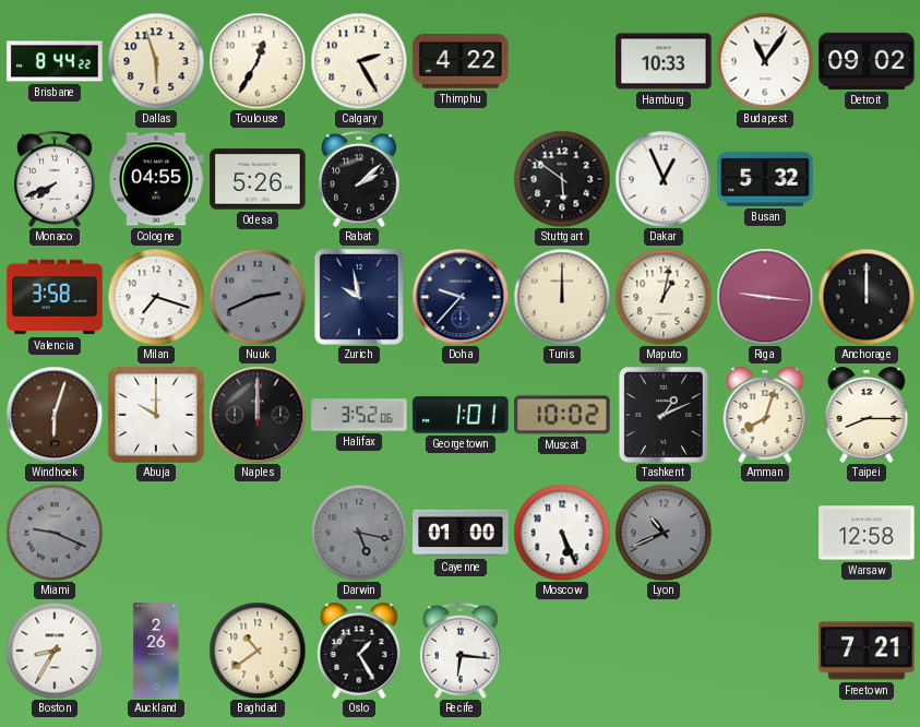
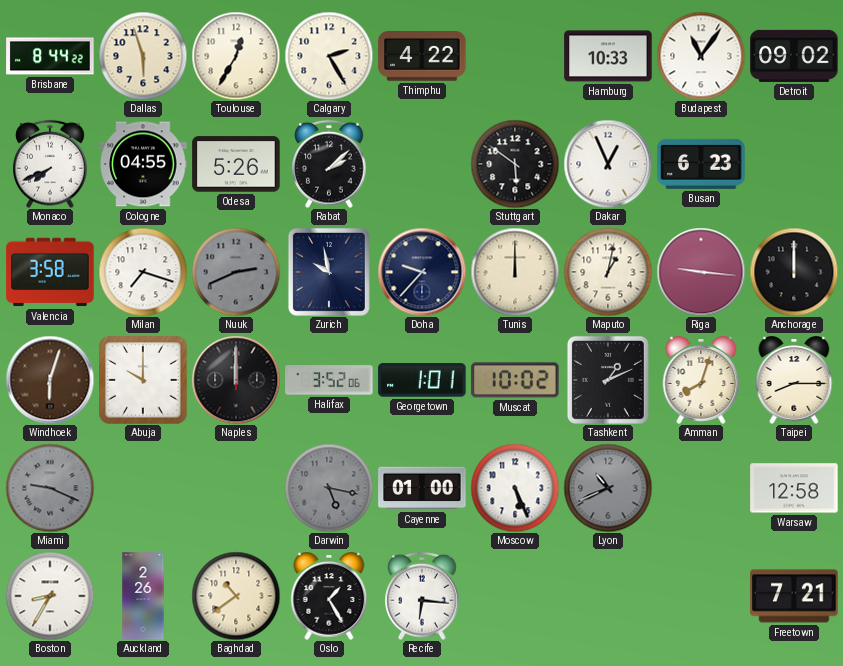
Busan: 5:32 -> 6:23 (701, 164)
